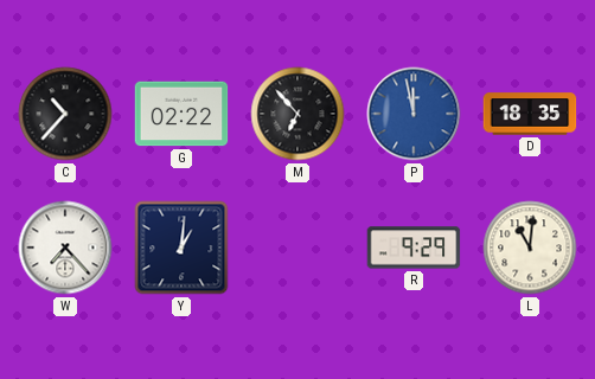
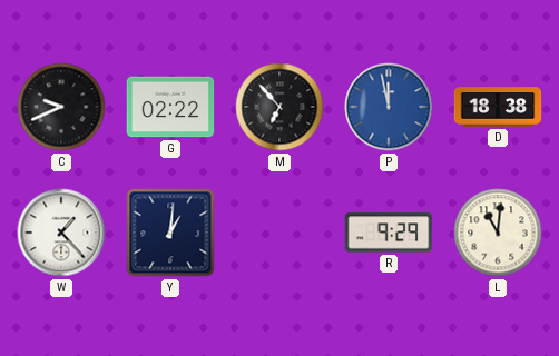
C: 10:37 -> 9:41 (61, 107)
D: 18:35 -> 18:38 (498, 107)
W: 7:23 -> 1:23 (61, 233)
